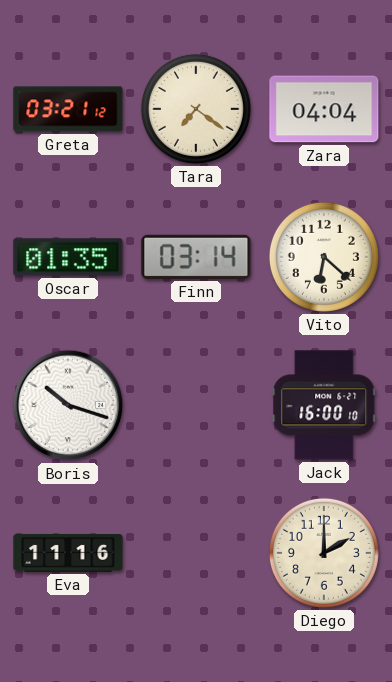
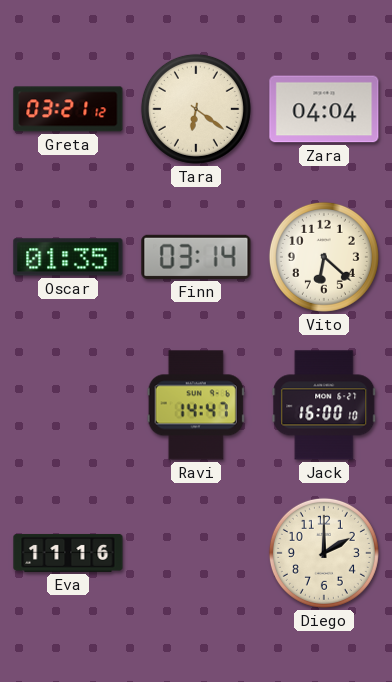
Tara: 7:21 -> 6:21 (196, 109)
Boris: 10:18 -> none (68, 405)
Ravi: none -> 14:47 (196, 405)
